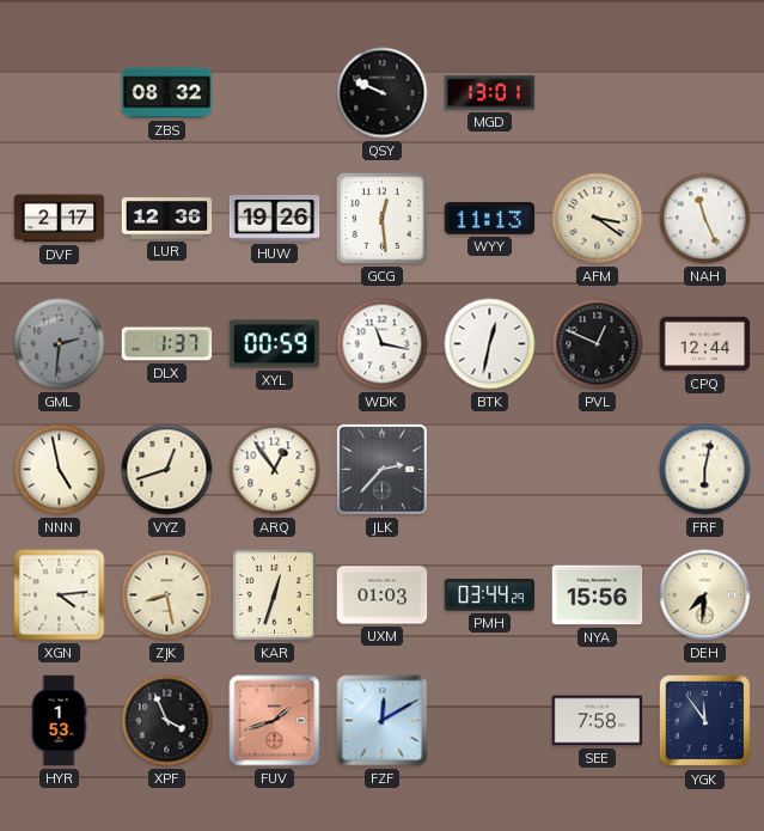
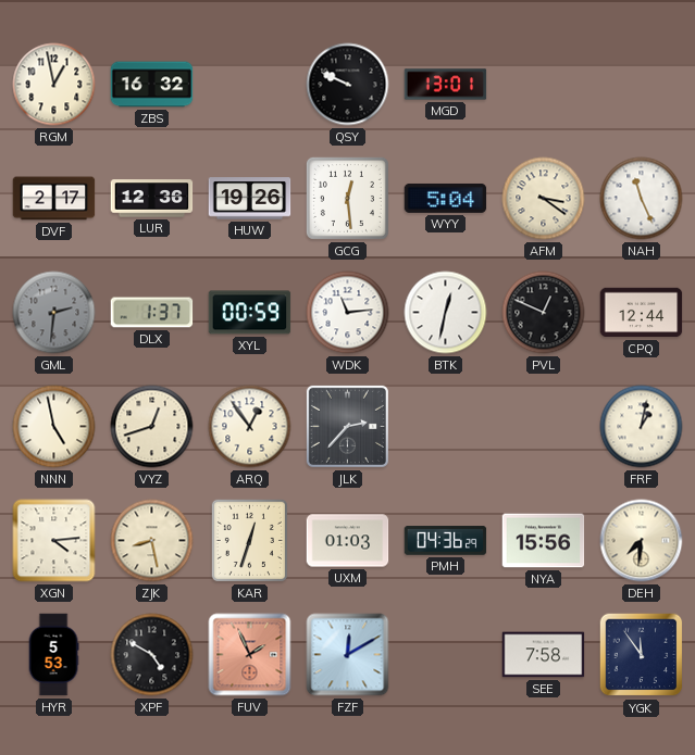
RGM: none -> 12:58 (54, 85)
ZBS: 08:32 -> 16:32 (152, 85)
WYY: 11:13 -> 5:04 (446, 198)
WDK: 11:17 -> 11:14 (348, 313)
FRF: 6:02 -> 1:02 (642, 427)
PMH: 03:44 -> 04:36 (446, 541)
HYR: 1:53 -> 5:53 (53, 655)
XPF: 3:56 -> 4:50 (152, 655)
FUV: 1:42 -> 1:56 (250, 655)
